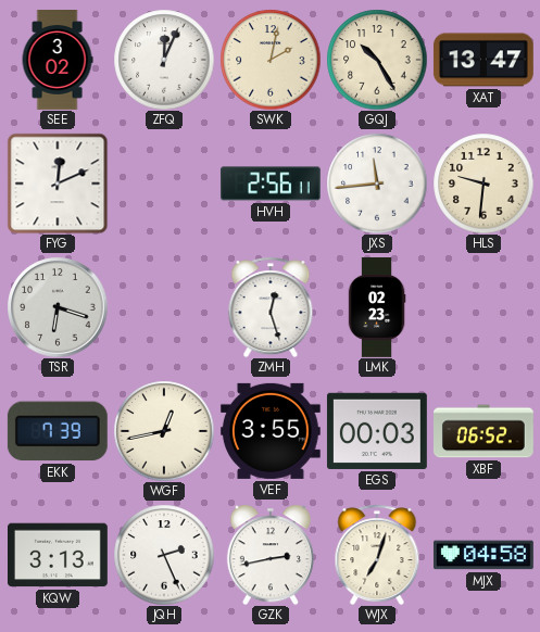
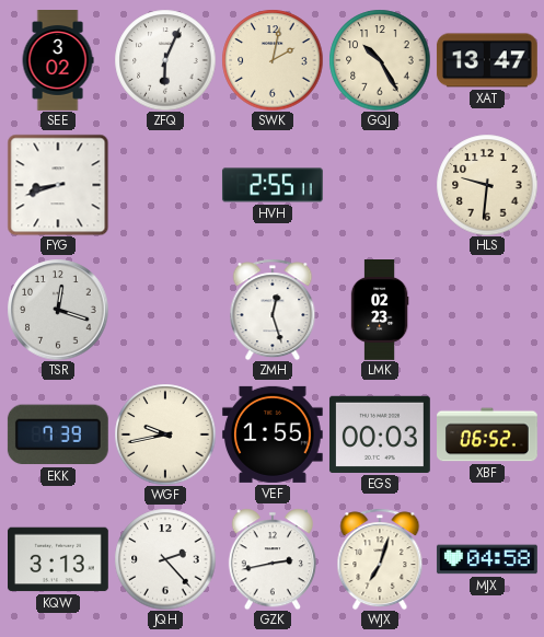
ZFQ: 12:04 -> 6:04 (165, 60)
FYG: 12:11 -> 8:42 (58, 185)
HVH: 2:56 -> 2:55 (273, 185)
JXS: 11:44 -> none (377, 184)
TSR: 6:18 -> 12:18 (58, 310)
WGF: 12:43 -> 9:43 (165, 435)
VEF: 3:55 -> 1:55 (273, 435)
JQH: 2:26 -> 2:23 (165, 559)
